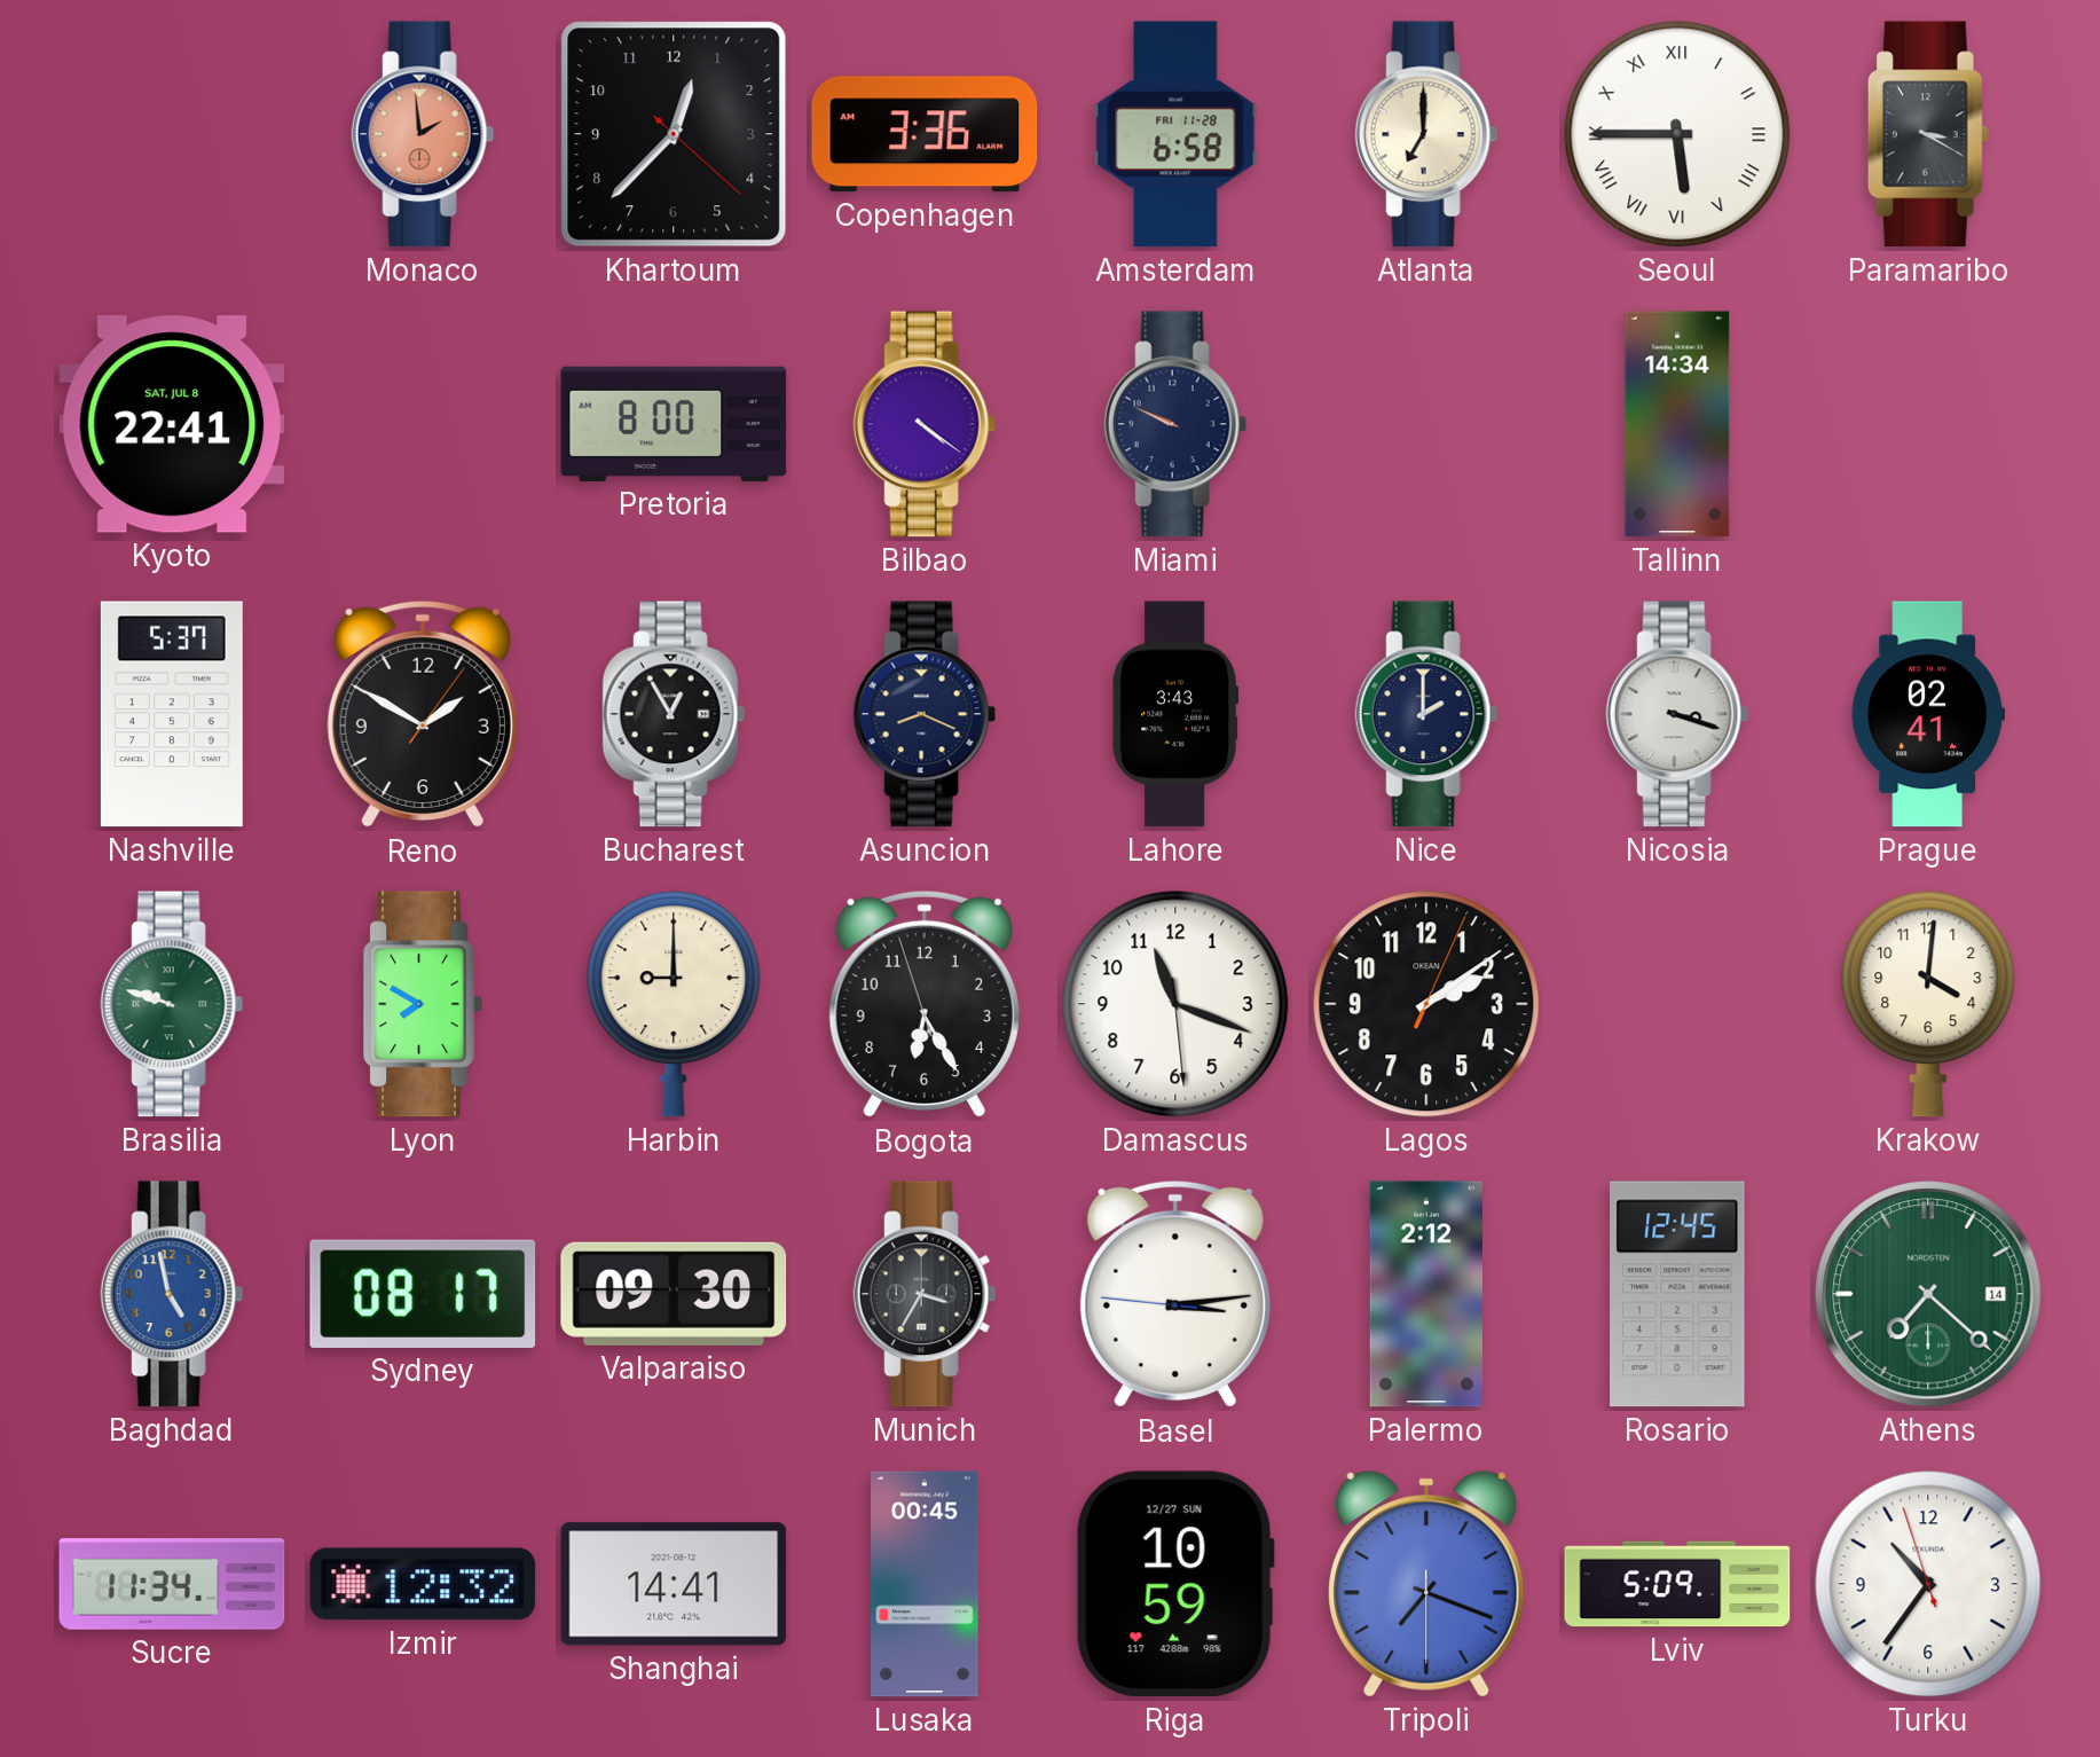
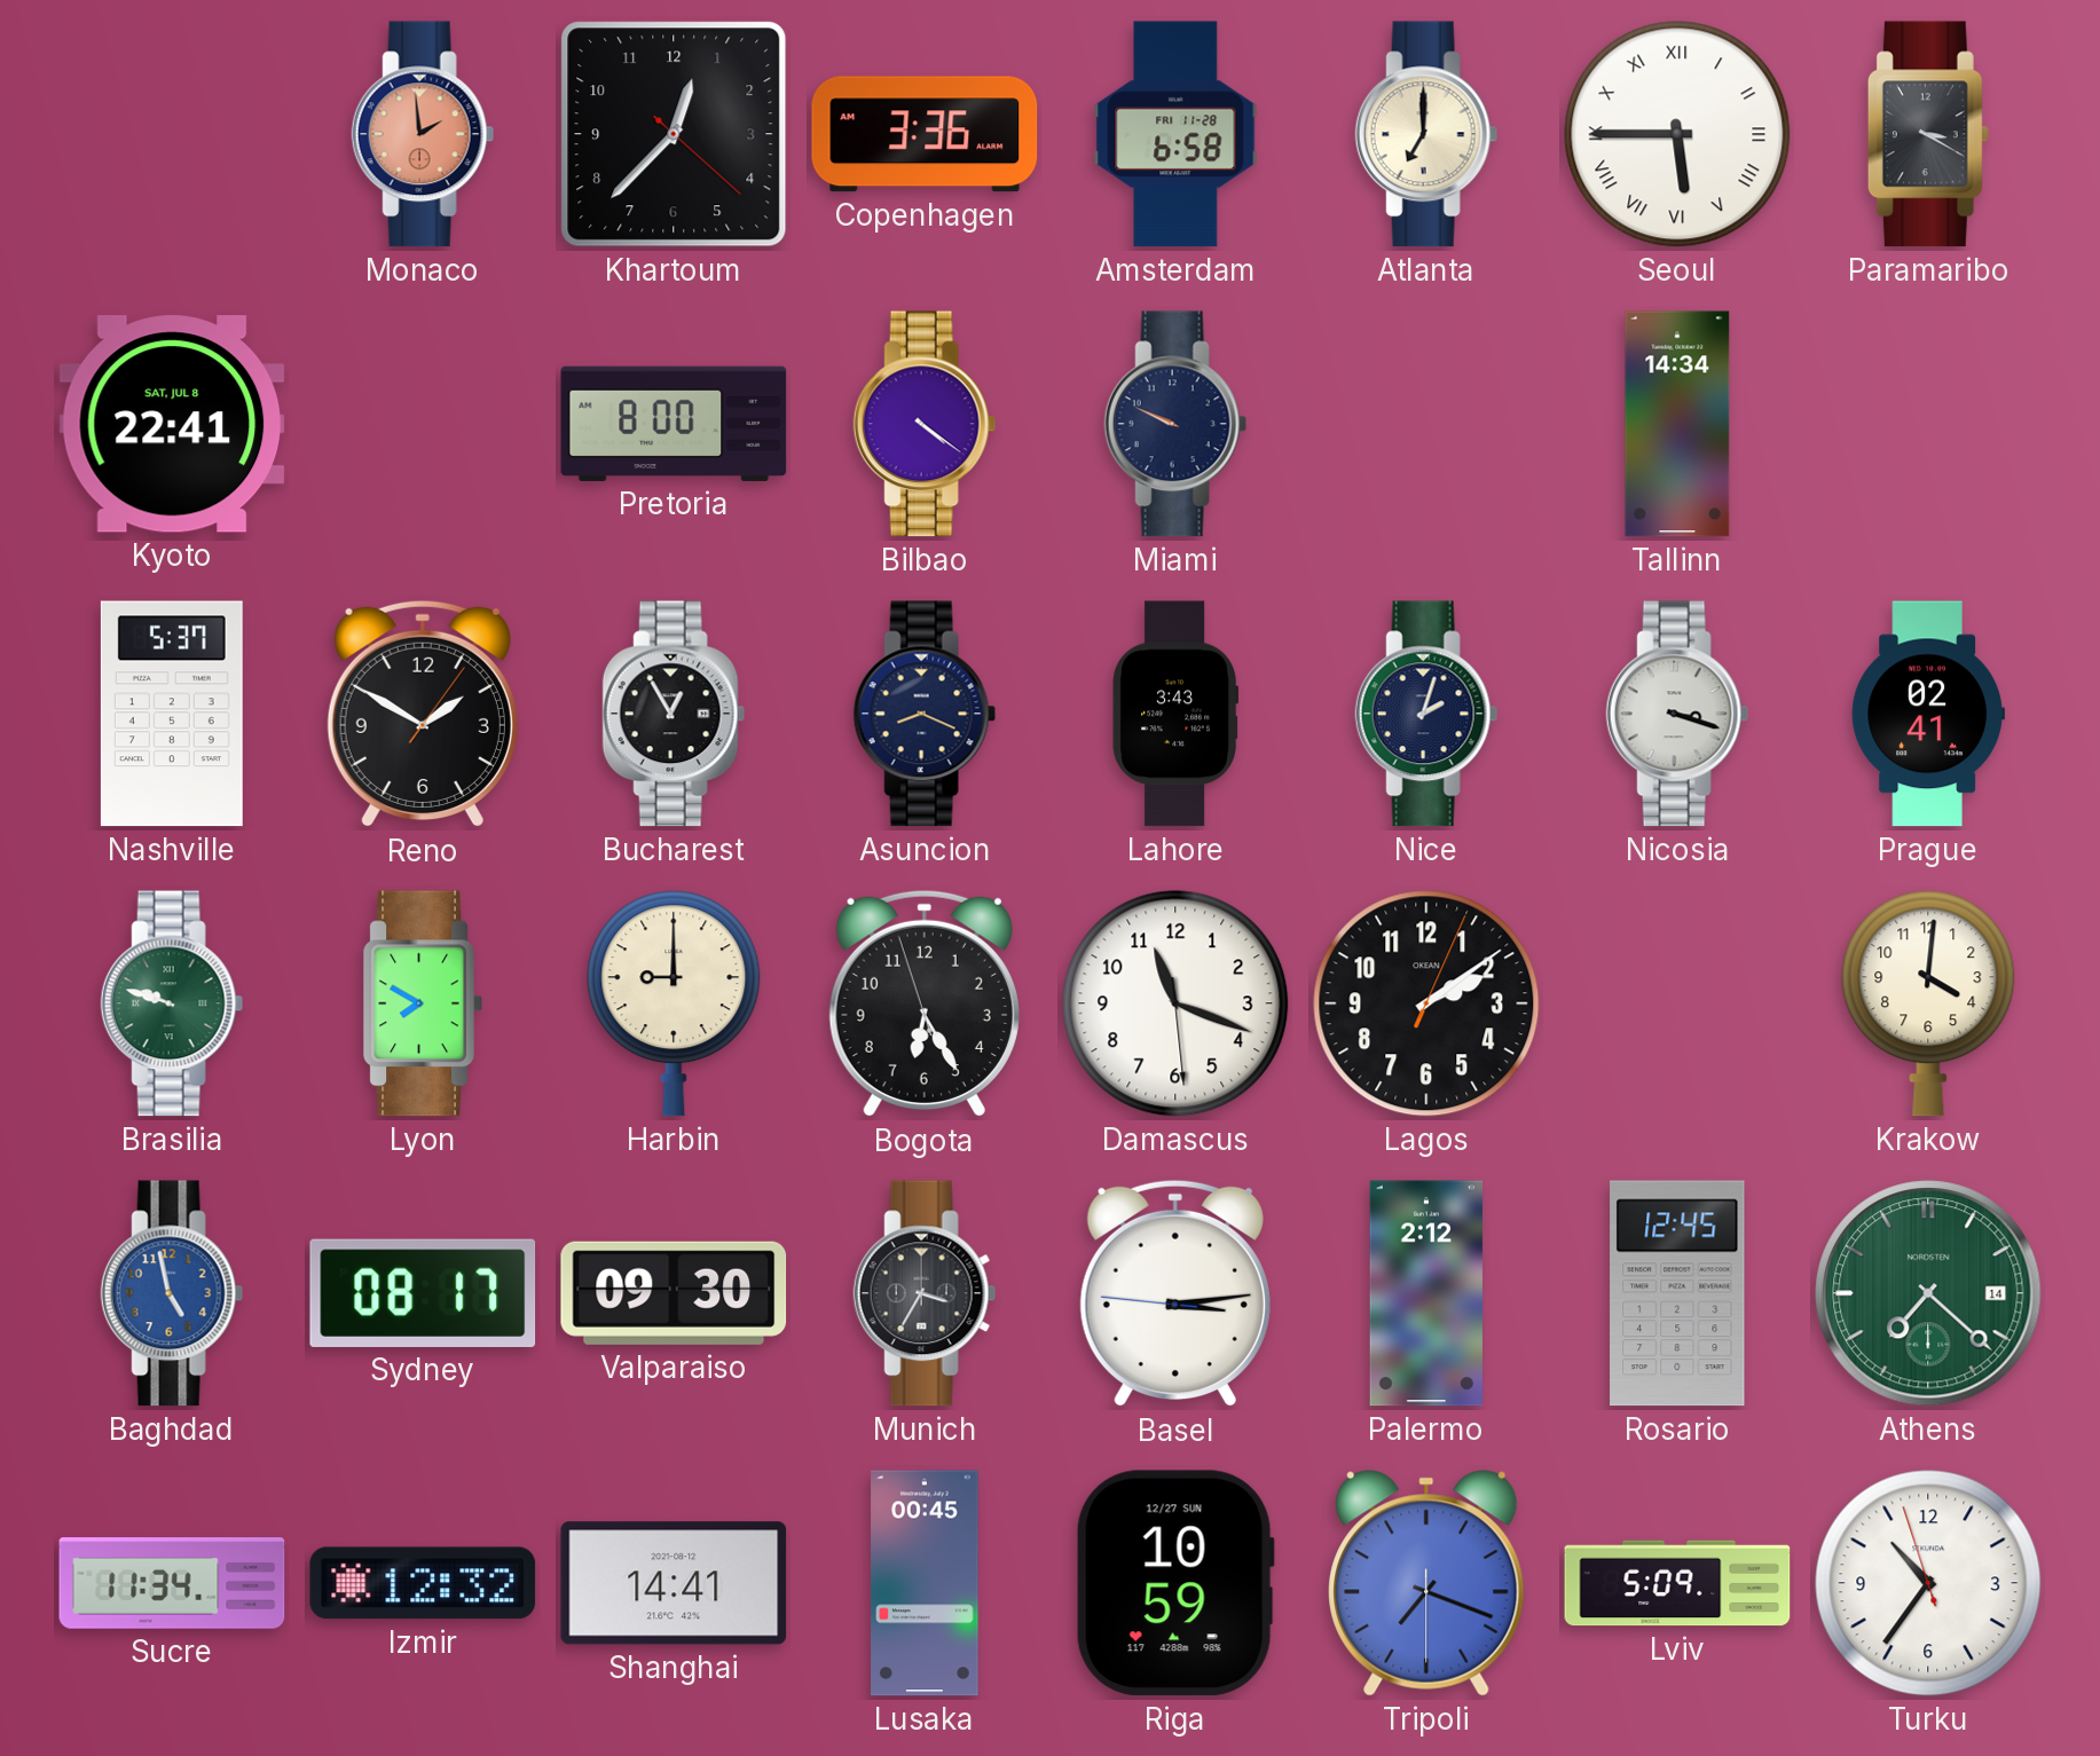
Nice: 2:00 -> 2:03 (1426, 714)
